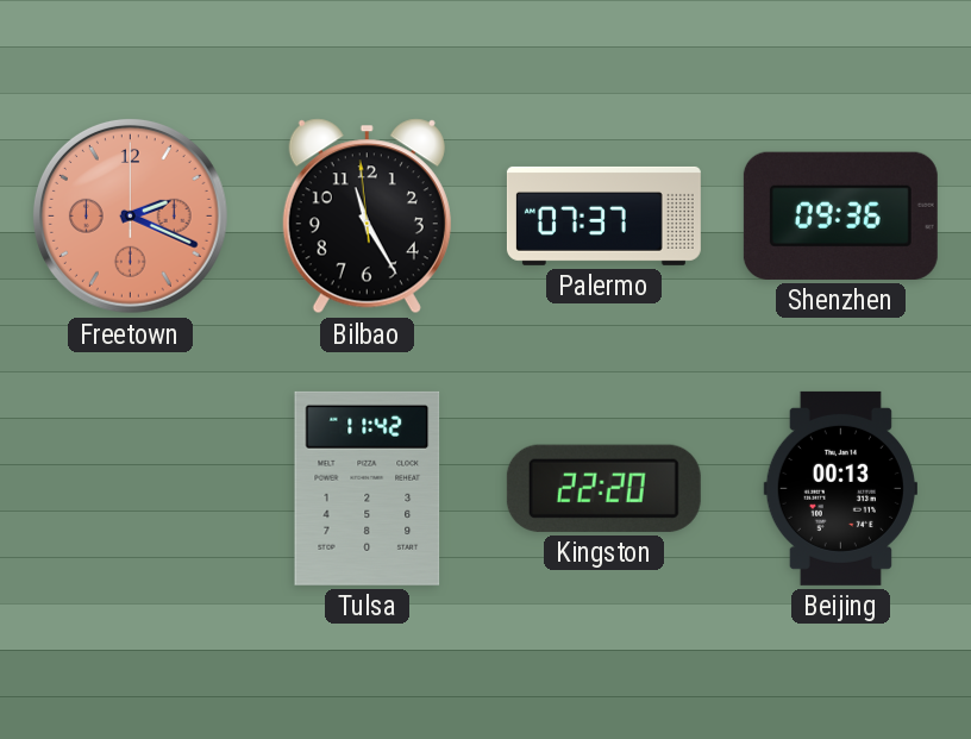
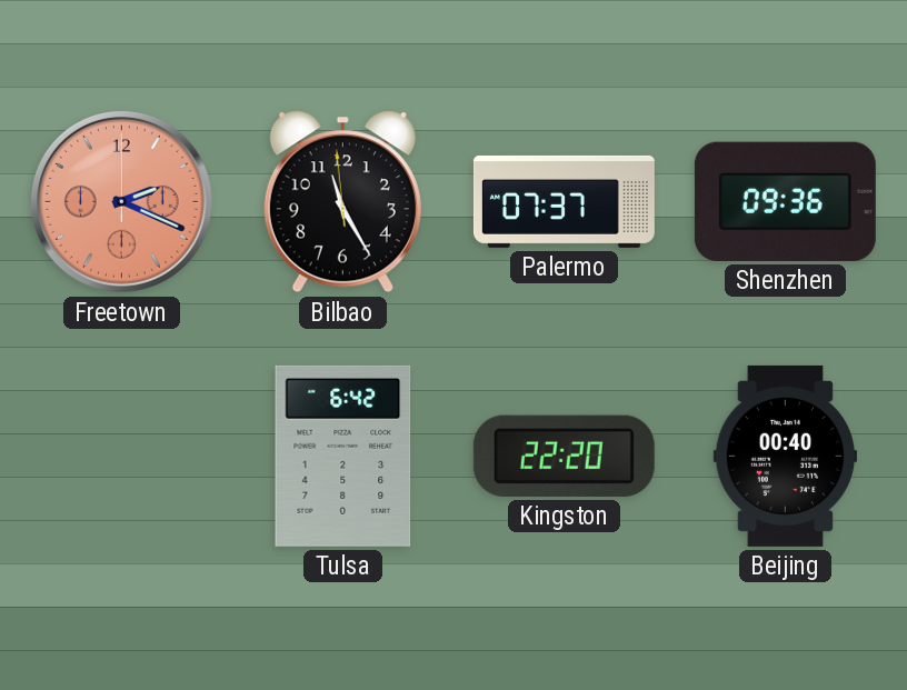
Tulsa: 11:42 -> 6:42 (343, 456)
Beijing: 00:13 -> 00:40 (785, 456)
